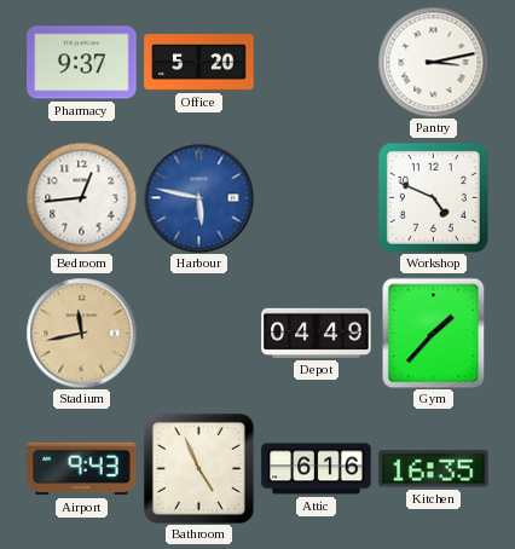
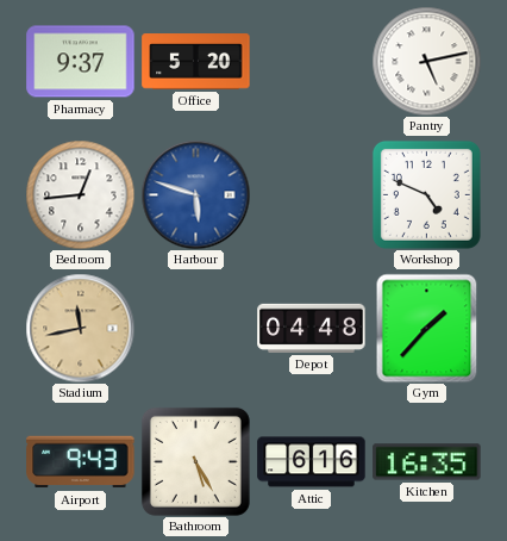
Pantry: 3:13 -> 5:13 (426, 61)
Harbour: 5:47 -> 5:48 (195, 194)
Depot: 04:49 -> 04:48 (312, 328)
Bathroom: 4:56 -> 5:25 (195, 461)
